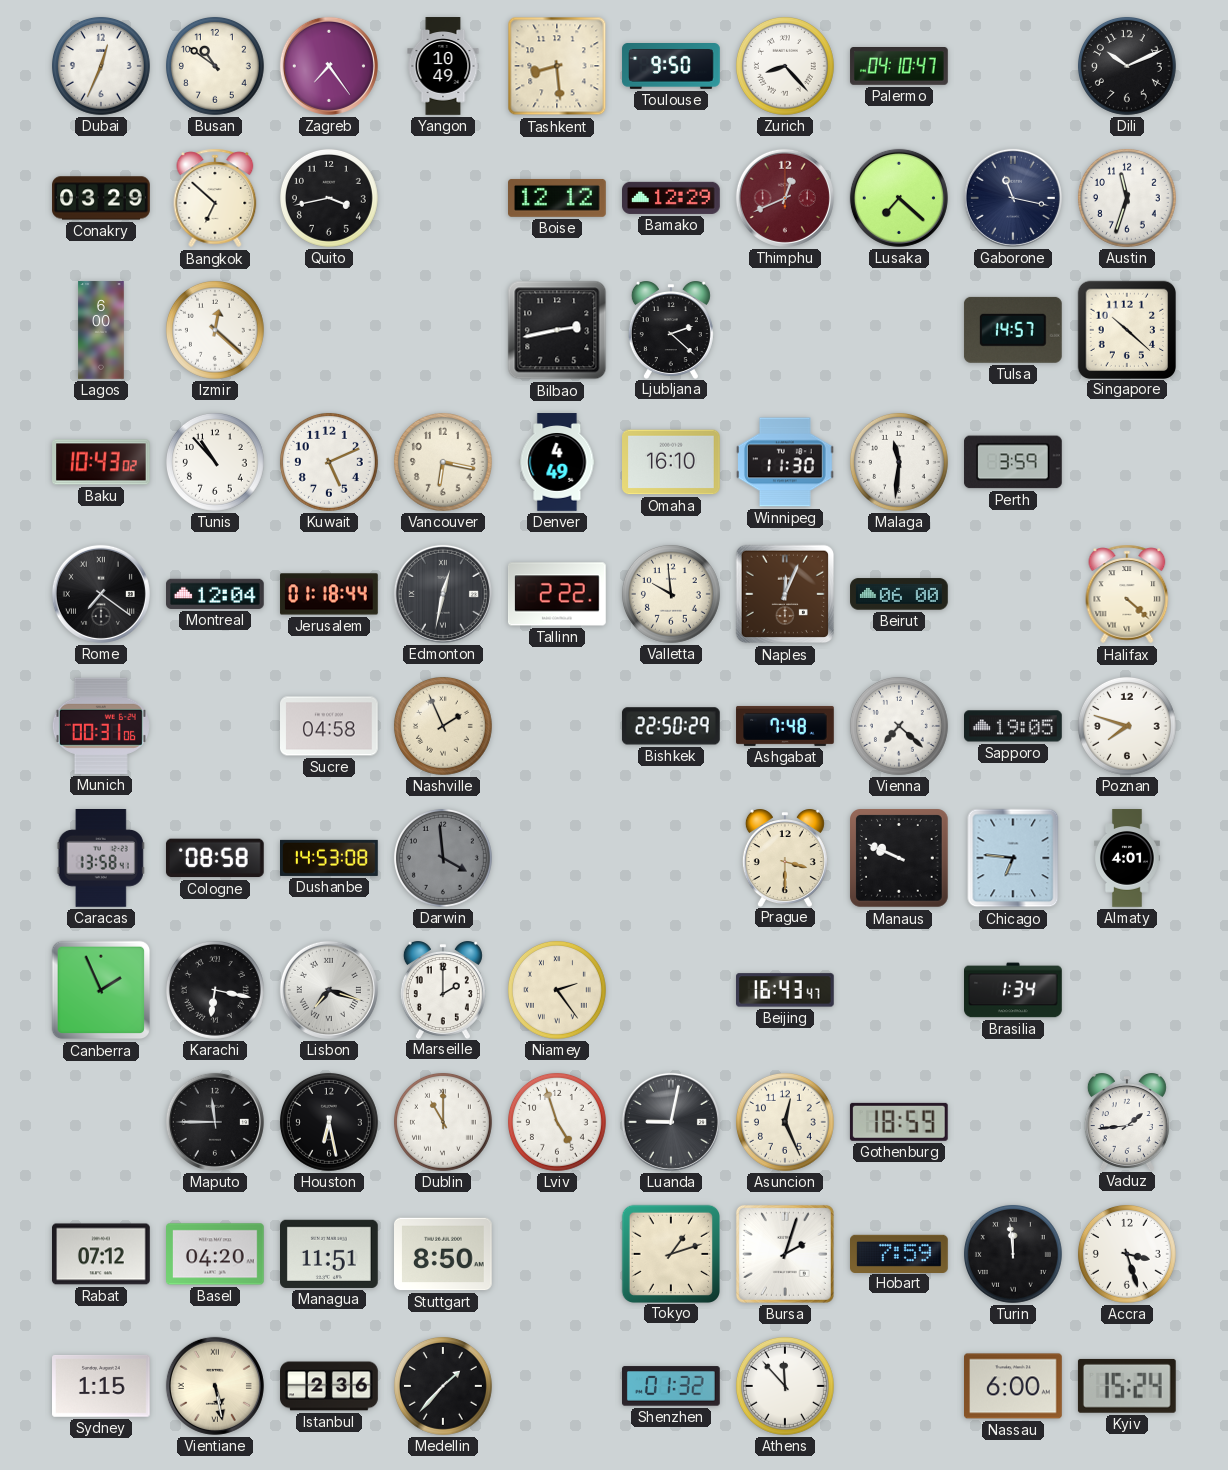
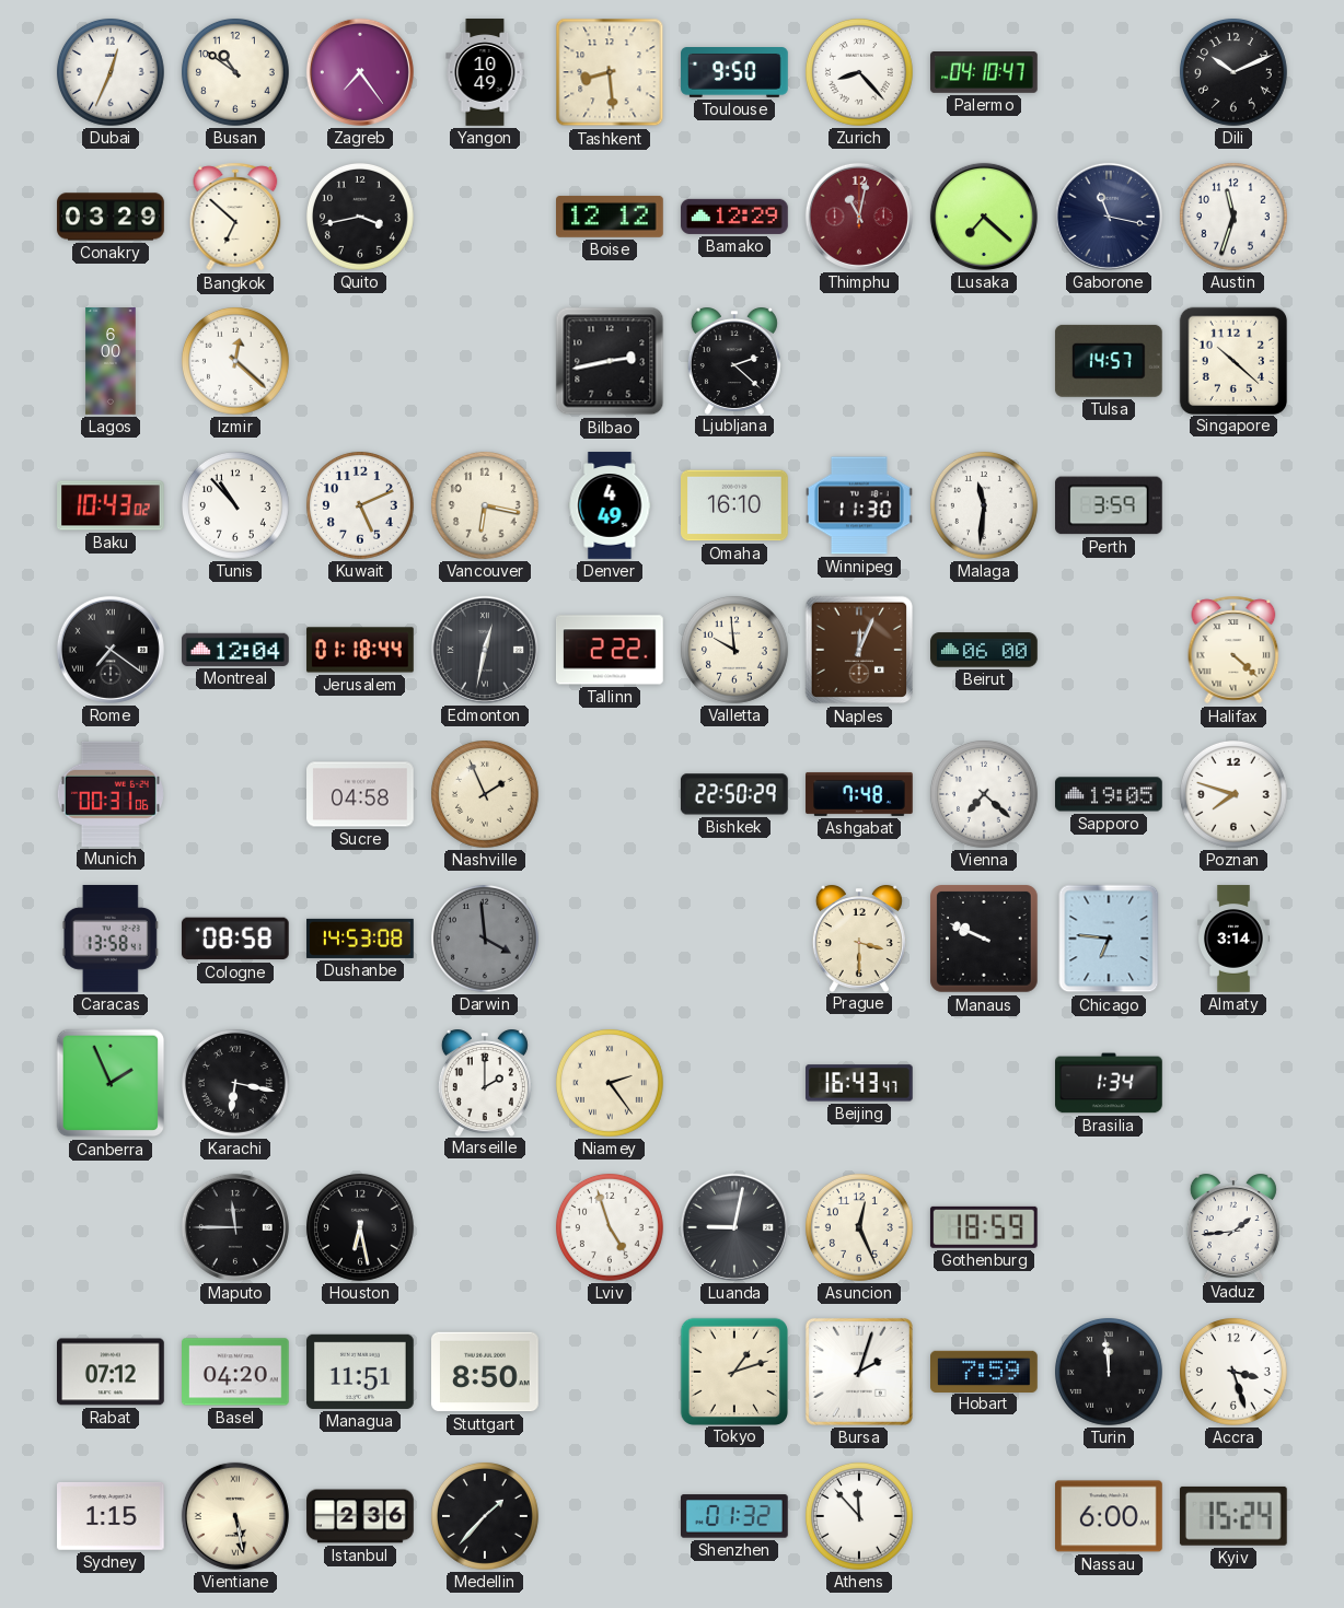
Thimphu: 12:41 -> 11:02 (859, 217)
Almaty: 4:01 -> 3:14 (1235, 939)
Lisbon: 7:18 -> none (329, 990)
Dublin: 11:00 -> none (443, 1122)
